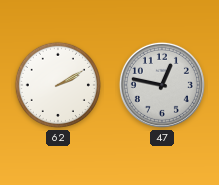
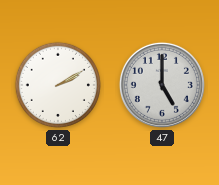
47: 12:47 -> 5:00 (162, 85)
